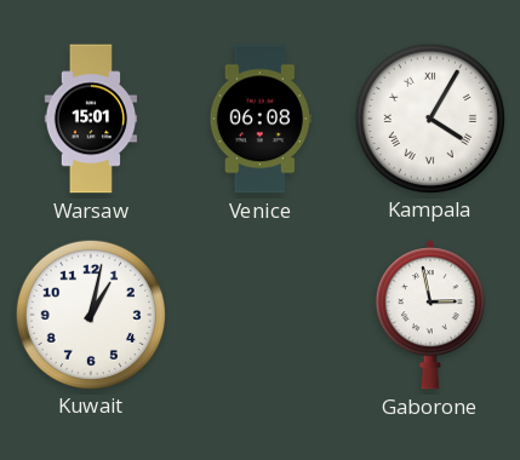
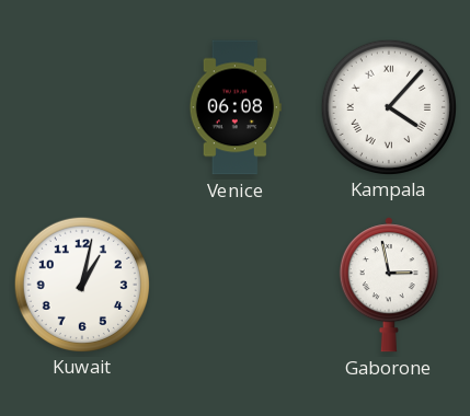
Warsaw: 15:01 -> none (90, 119)
Kampala: 4:05 -> 4:07 (388, 106)
